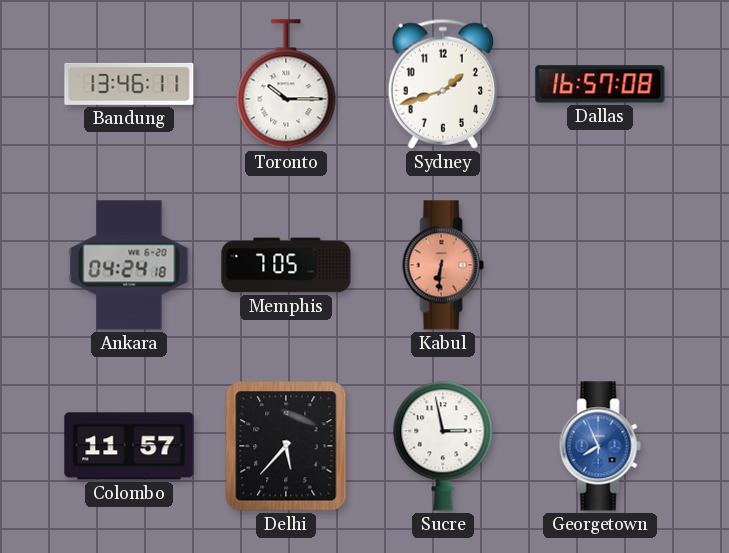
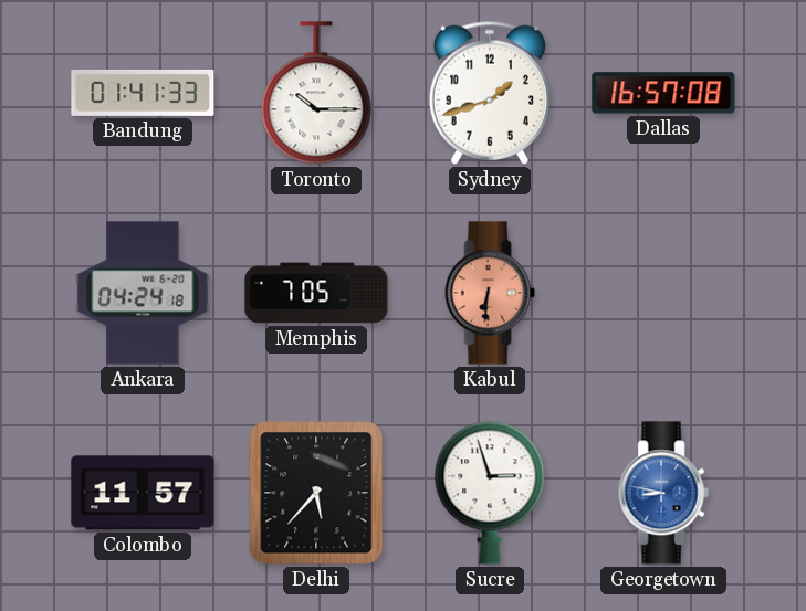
Bandung: 13:46 -> 01:41 (143, 93)
Sucre: 2:58 -> 2:57 (490, 493)
Georgetown: 7:56 -> 8:47 (663, 493)
